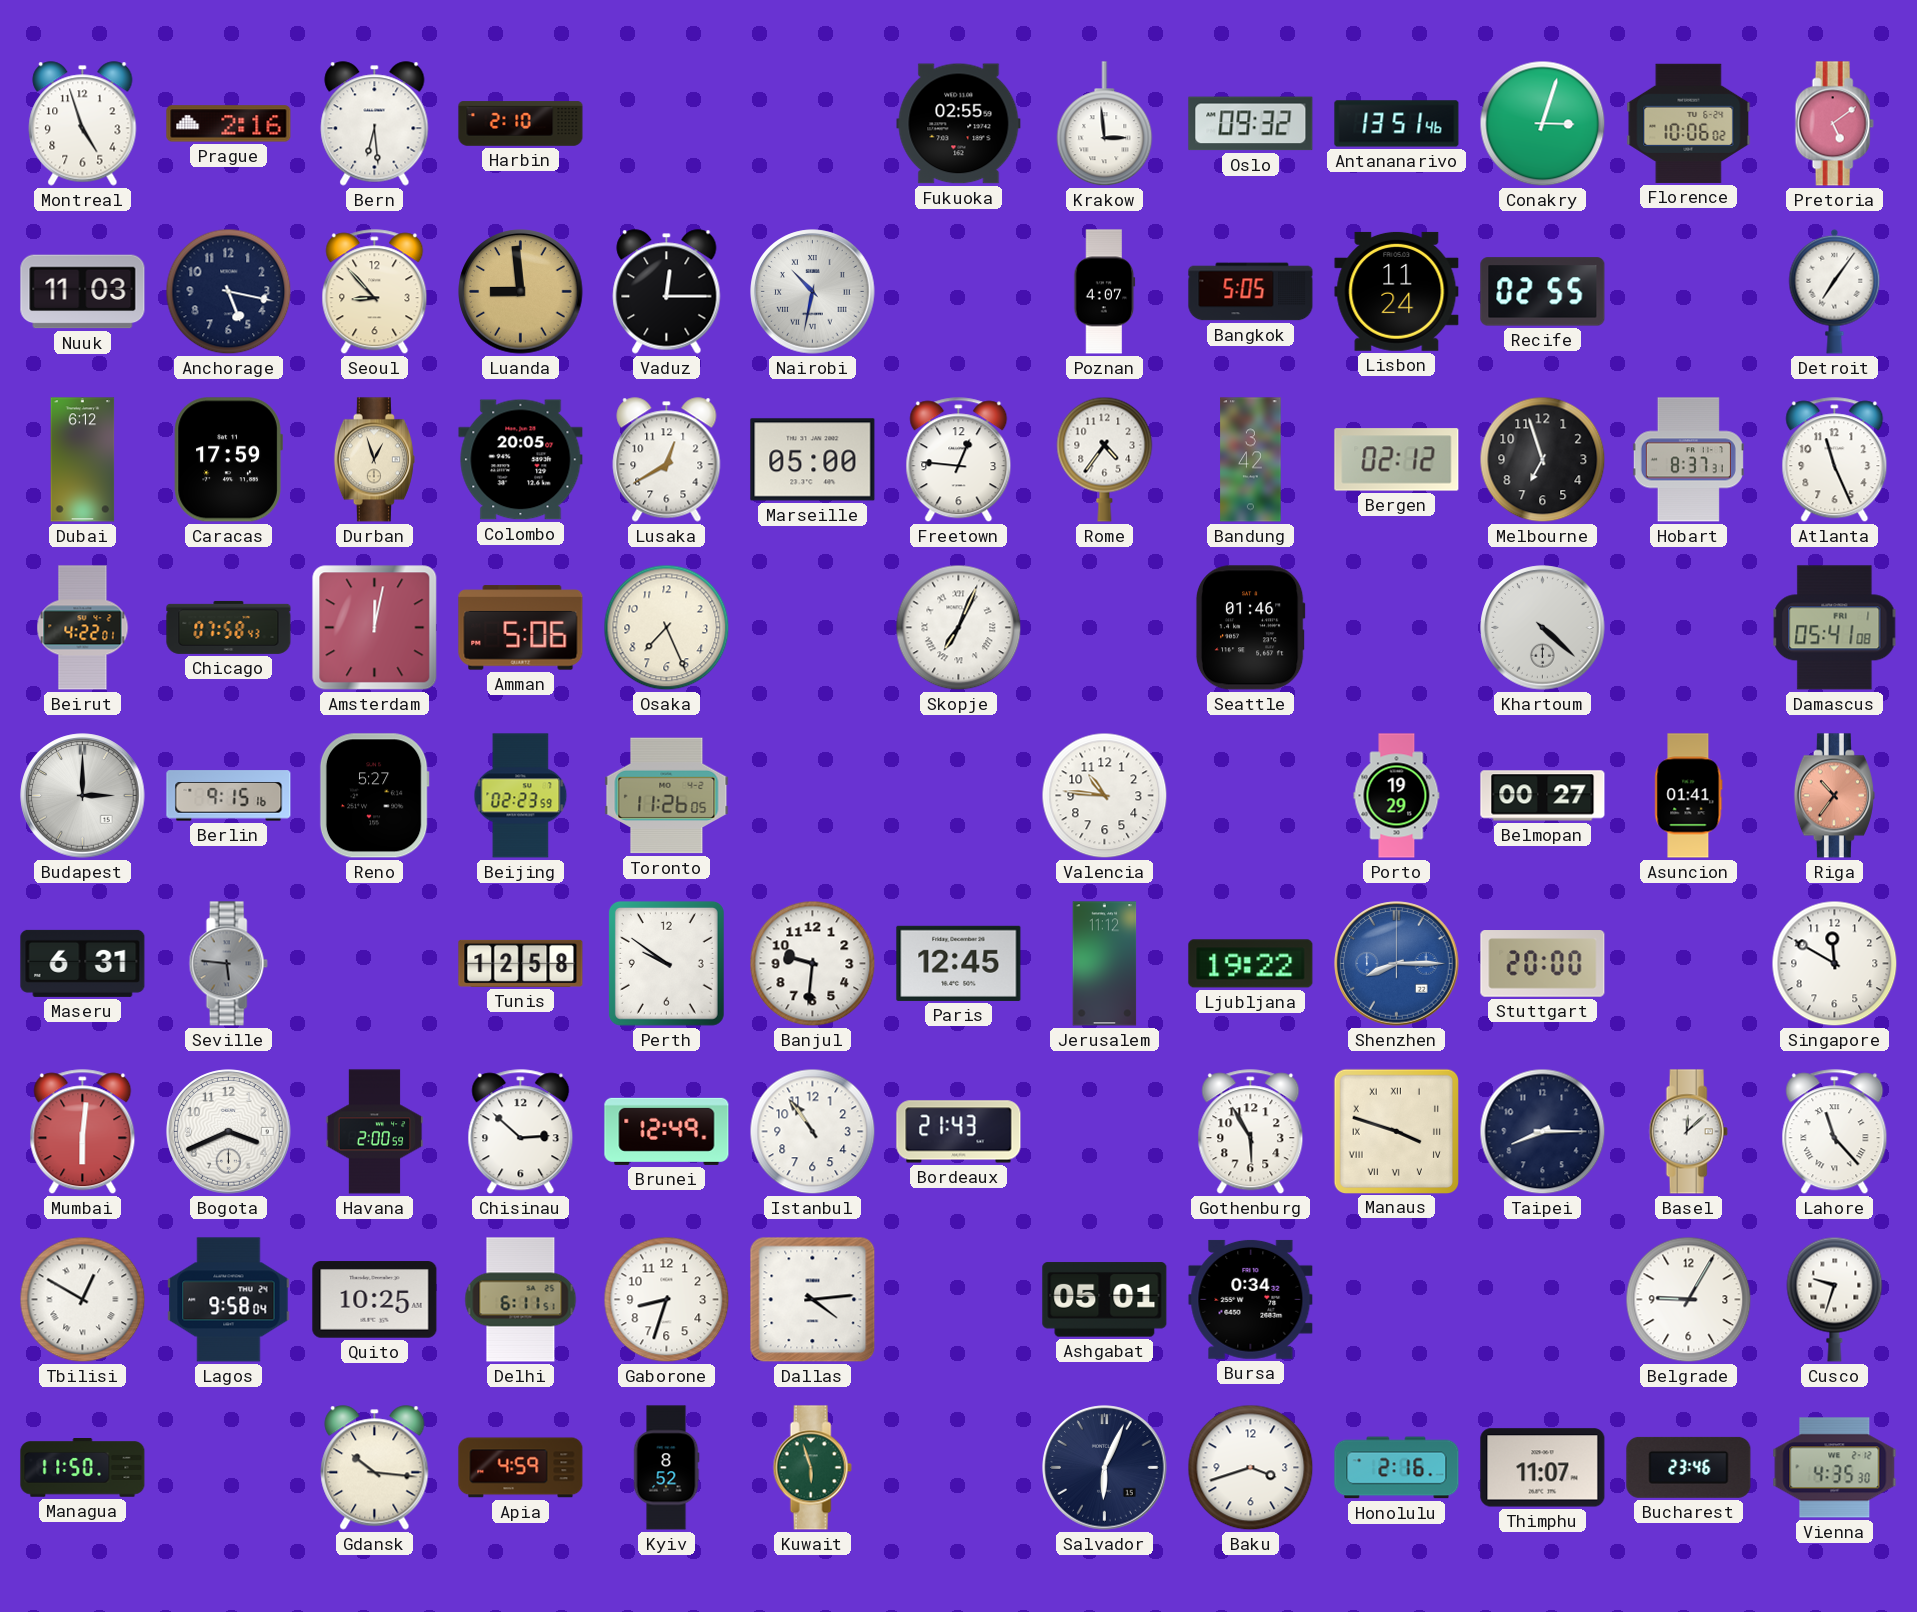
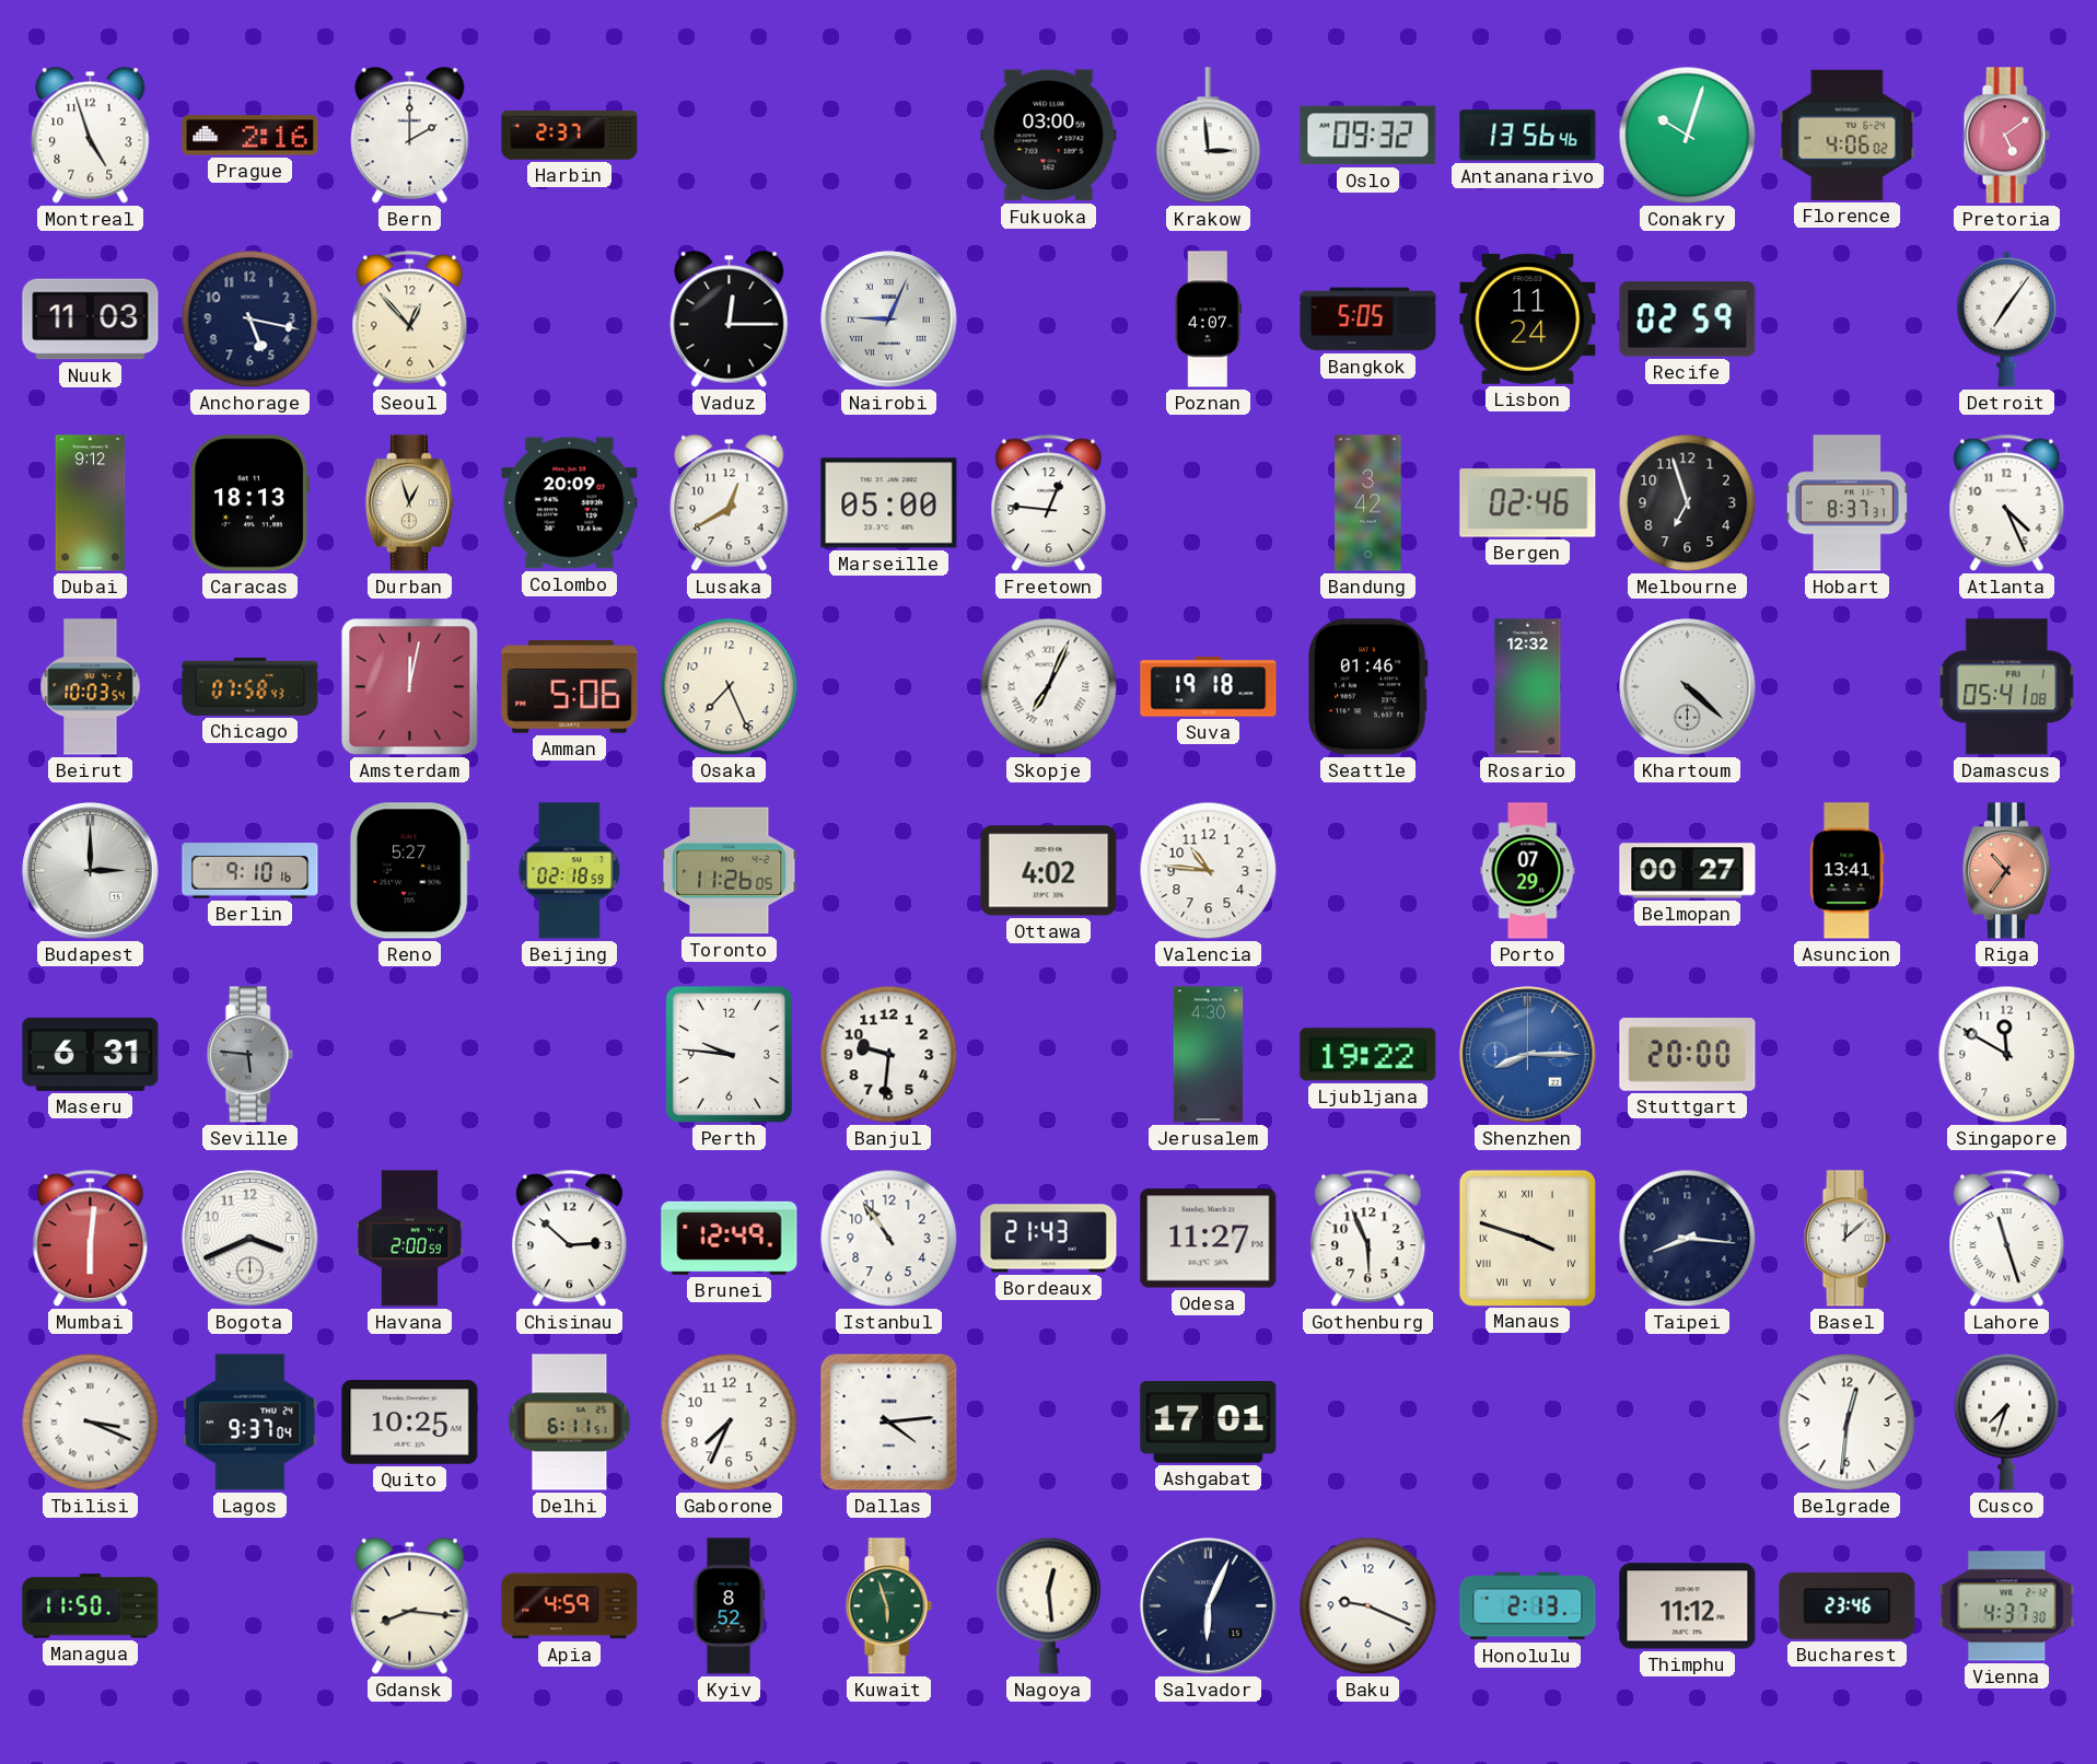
Bern: 6:29 -> 2:00 (410, 136)
Harbin: 2:10 -> 2:37 (570, 136)
Fukuoka: 02:55 -> 03:00 (1049, 136)
Antananarivo: 13:51 -> 13:56 (1528, 136)
Conakry: 3:03 -> 10:03 (1688, 136)
Florence: 10:06 -> 4:06 (1848, 135)
Seoul: 8:53 -> 12:53 (410, 320)
Luanda: 8:59 -> none (521, 292)
Nairobi: 10:32 -> 9:04 (889, 320)
Recife: 02:55 -> 02:59 (1688, 320)
Dubai: 6:12 -> 9:12 (91, 503)
Caracas: 17:59 -> 18:13 (249, 503)
Colombo: 20:05 -> 20:09 (570, 503)
Rome: 4:36 -> none (1105, 459)
Bergen: 02:12 -> 02:46 (1528, 503)
Atlanta: 11:26 -> 4:26 (2007, 503)
Beirut: 4:22 -> 10:03 (91, 687)
Suva: none -> 19:18 (1209, 687)
Rosario: none -> 12:32 (1528, 687)
Berlin: 9:15 -> 9:10 (251, 871)
Beijing: 02:23 -> 02:18 (570, 871)
Ottawa: none -> 4:02 (1049, 871)
Porto: 19:29 -> 07:29 (1528, 871)
Asuncion: 01:41 -> 13:41 (1848, 871)
Tunis: 12:58 -> none (521, 963)
Perth: 9:51 -> 9:46 (729, 1054)
Paris: 12:45 -> none (959, 963)
Jerusalem: 11:12 -> 4:30 (1209, 1055)
Odesa: none -> 11:27 (1209, 1239)
Gothenburg: 5:55 -> 5:56 (1368, 1239)
Taipei: 8:15 -> 8:16 (1688, 1239)
Lahore: 11:23 -> 11:27 (2007, 1239)
Tbilisi: 12:50 -> 3:19 (91, 1423)
Lagos: 9:58 -> 9:37 (251, 1423)
Gaborone: 8:33 -> 7:34 (730, 1423)
Ashgabat: 05:01 -> 17:01 (1209, 1423)
Bursa: 0:34 -> none (1251, 1299)
Belgrade: 9:05 -> 12:31 (1848, 1423)
Cusco: 9:33 -> 7:33 (2007, 1421)
Gdansk: 10:16 -> 8:16 (410, 1606)
Nagoya: none -> 12:29 (1049, 1605)
Baku: 3:42 -> 9:19 (1368, 1606)
Honolulu: 2:16 -> 2:13 (1528, 1606)
Thimphu: 11:07 -> 11:12 (1688, 1606)
Vienna: 4:35 -> 4:37 (2007, 1606)
